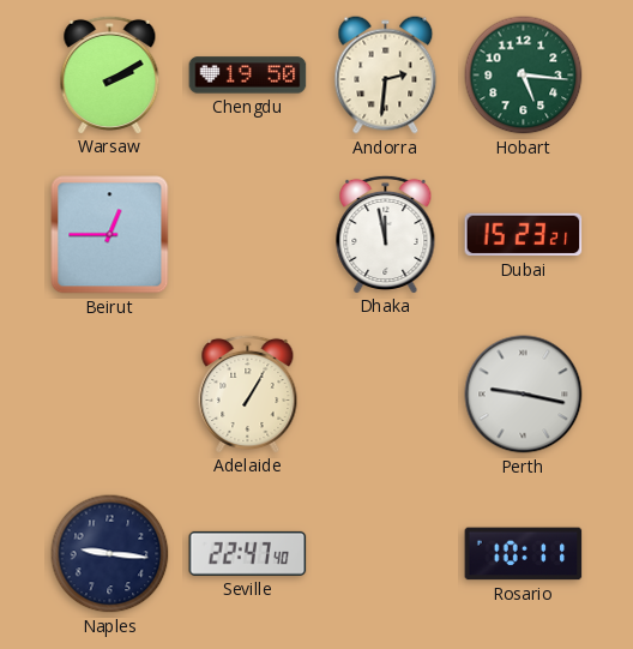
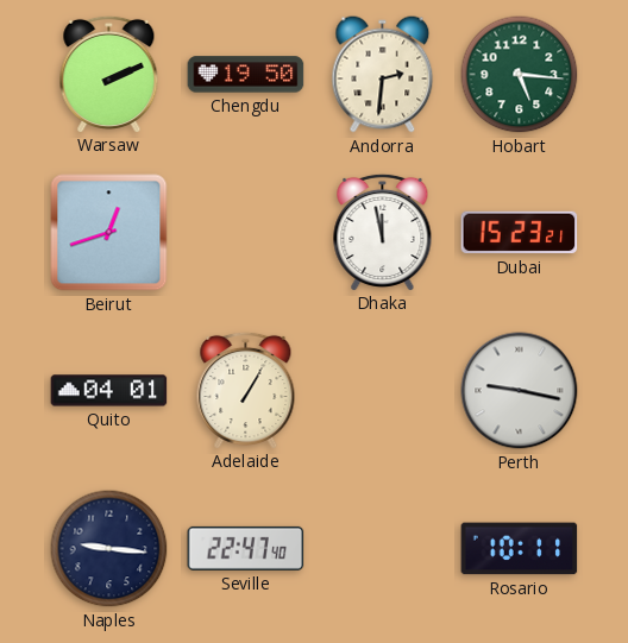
Warsaw: 2:10 -> 2:11 (109, 74)
Beirut: 12:45 -> 12:42 (109, 233)
Quito: none -> 04:01 (109, 391)
